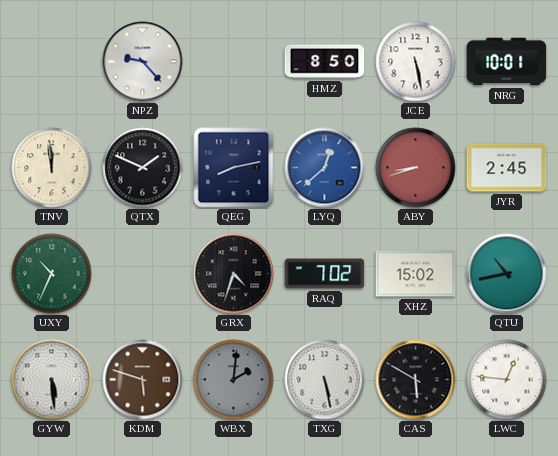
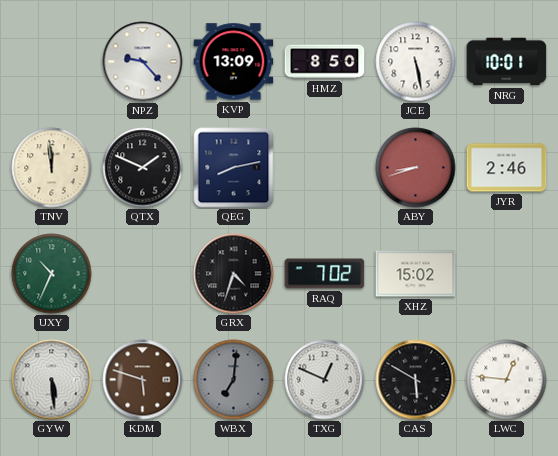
KVP: none -> 13:09 (234, 62)
LYQ: 12:38 -> none (325, 168)
JYR: 2:45 -> 2:46 (507, 168)
QTU: 10:43 -> none (507, 274)
WBX: 2:01 -> 7:01 (234, 380)
TXG: 5:28 -> 12:49 (325, 380)
